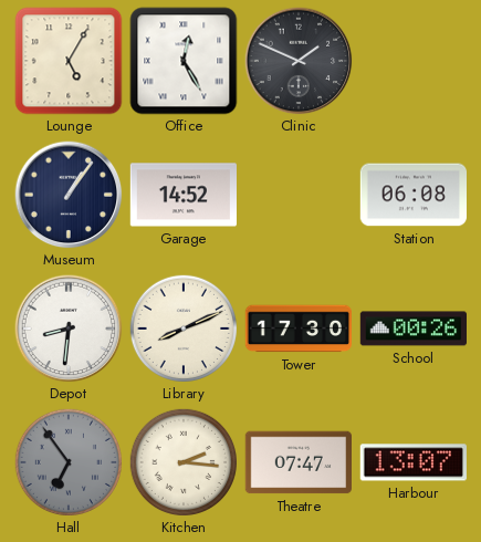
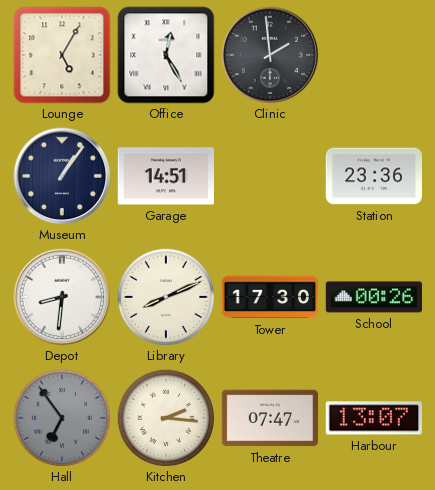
Clinic: 1:49 -> 1:59 (270, 55)
Garage: 14:52 -> 14:51 (165, 176)
Station: 06:08 -> 23:36 (373, 176)
